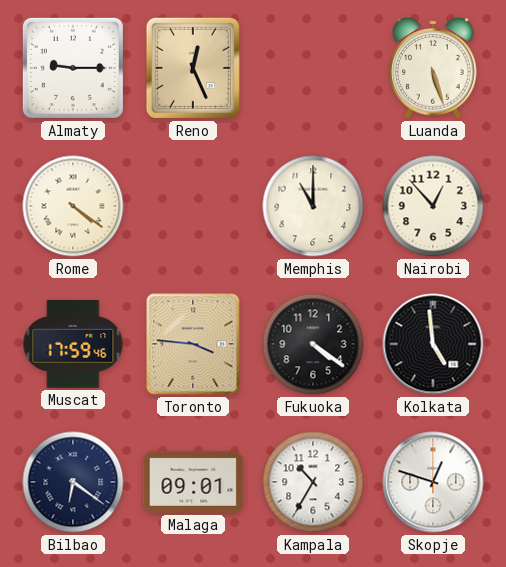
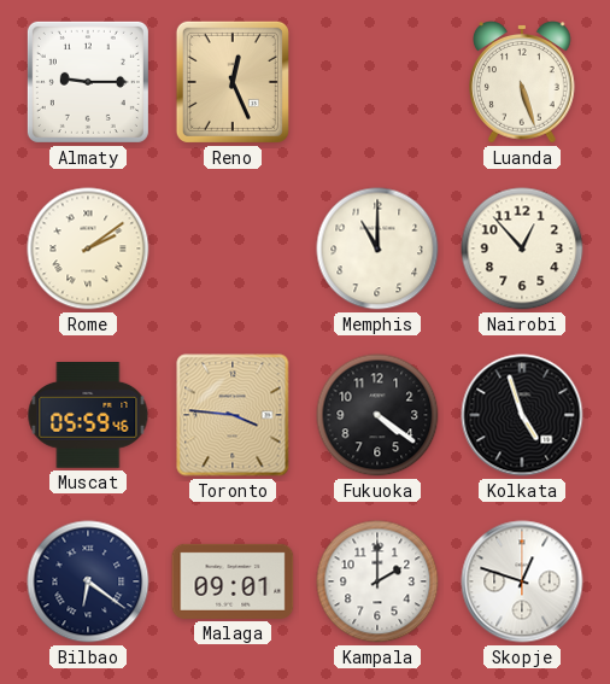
Rome: 4:21 -> 2:09 (88, 249)
Muscat: 17:59 -> 05:59 (88, 416)
Kolkata: 4:59 -> 4:57 (522, 415)
Kampala: 10:35 -> 2:00 (377, 581)
